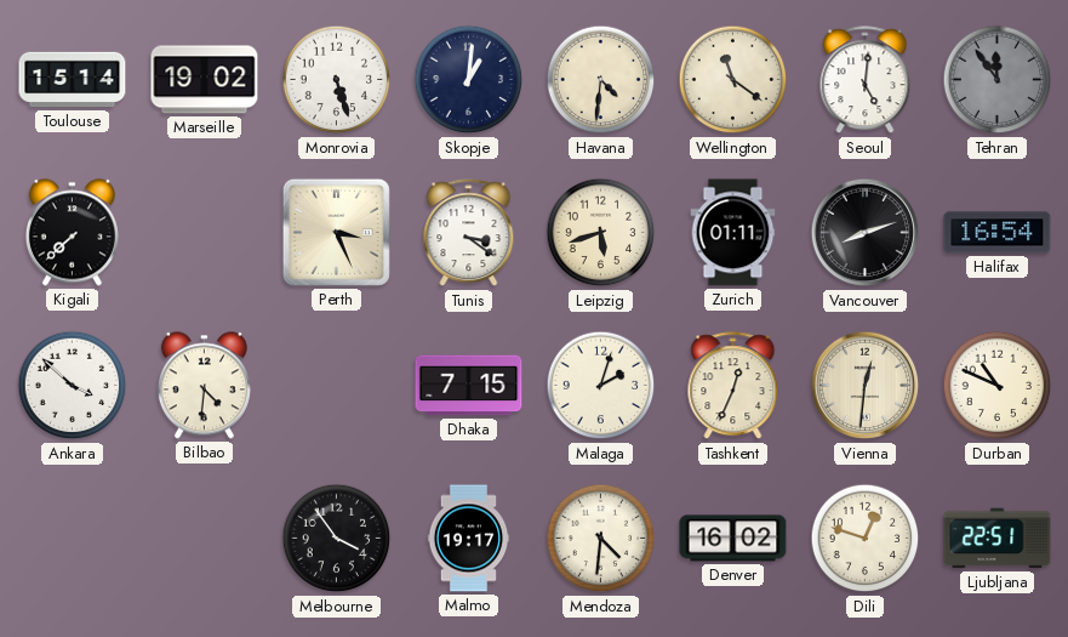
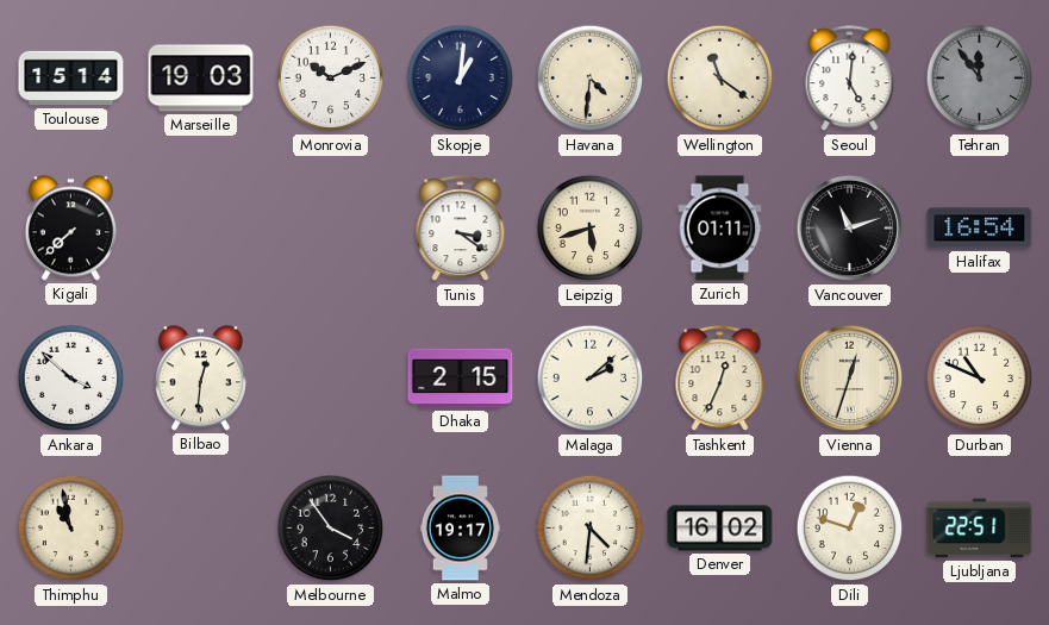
Marseille: 19:02 -> 19:03 (201, 79)
Monrovia: 5:27 -> 10:11 (331, 79)
Perth: 3:26 -> none (336, 232)
Vancouver: 8:12 -> 11:12 (850, 229)
Bilbao: 4:31 -> 12:31 (200, 379)
Dhaka: 7:15 -> 2:15 (461, 379)
Malaga: 2:03 -> 2:08 (591, 379)
Vienna: 12:31 -> 12:33 (850, 379)
Thimphu: none -> 10:58 (71, 529)
